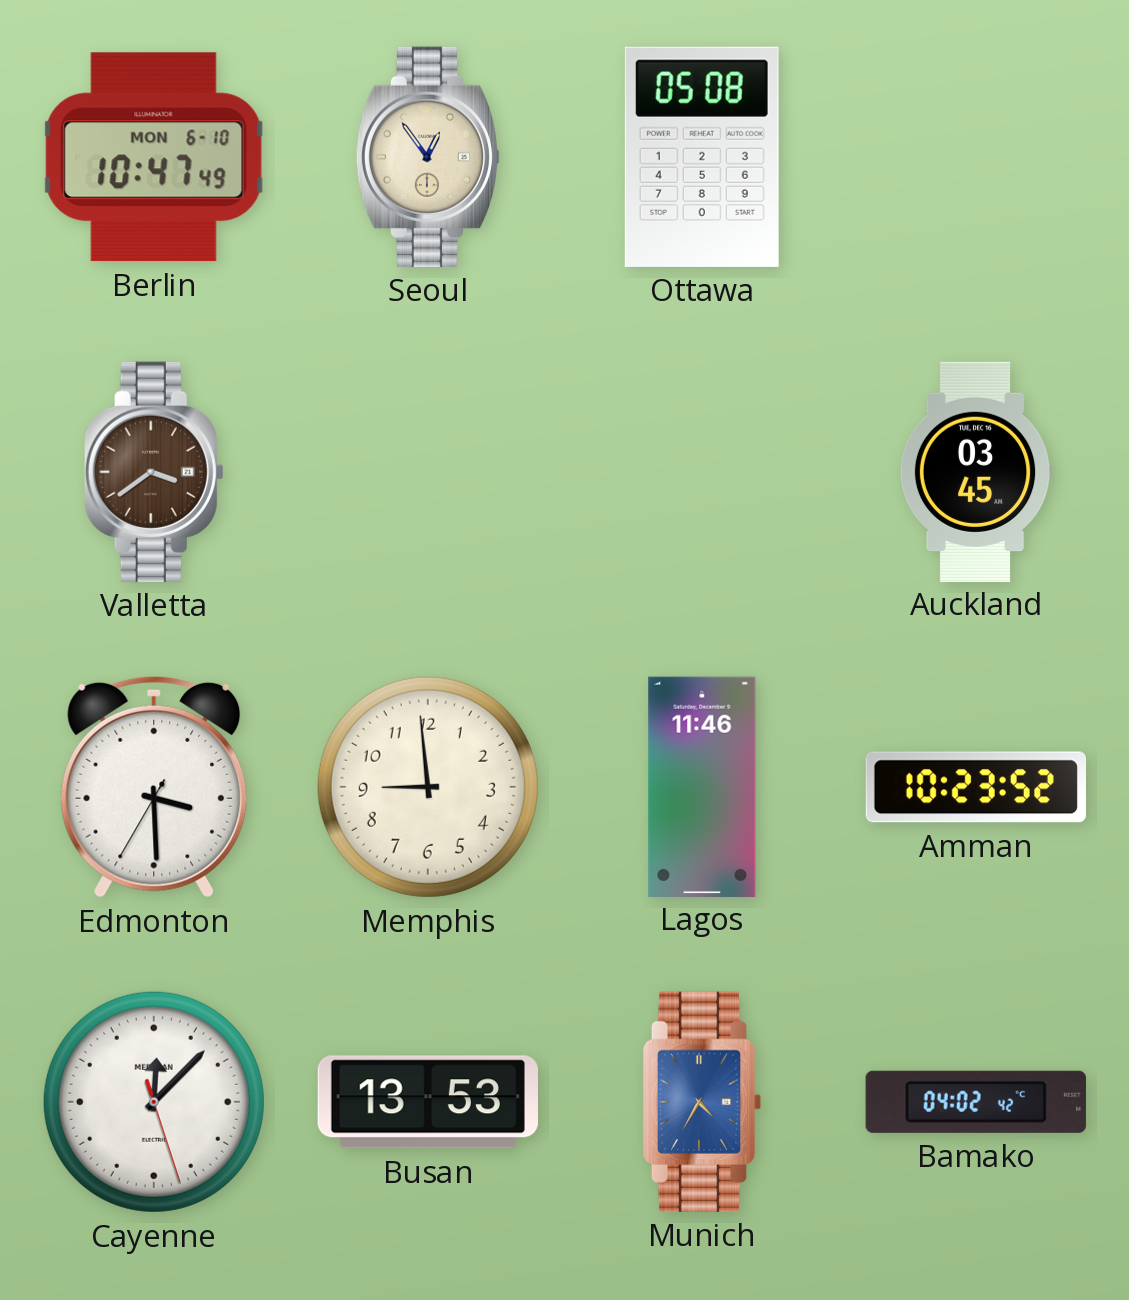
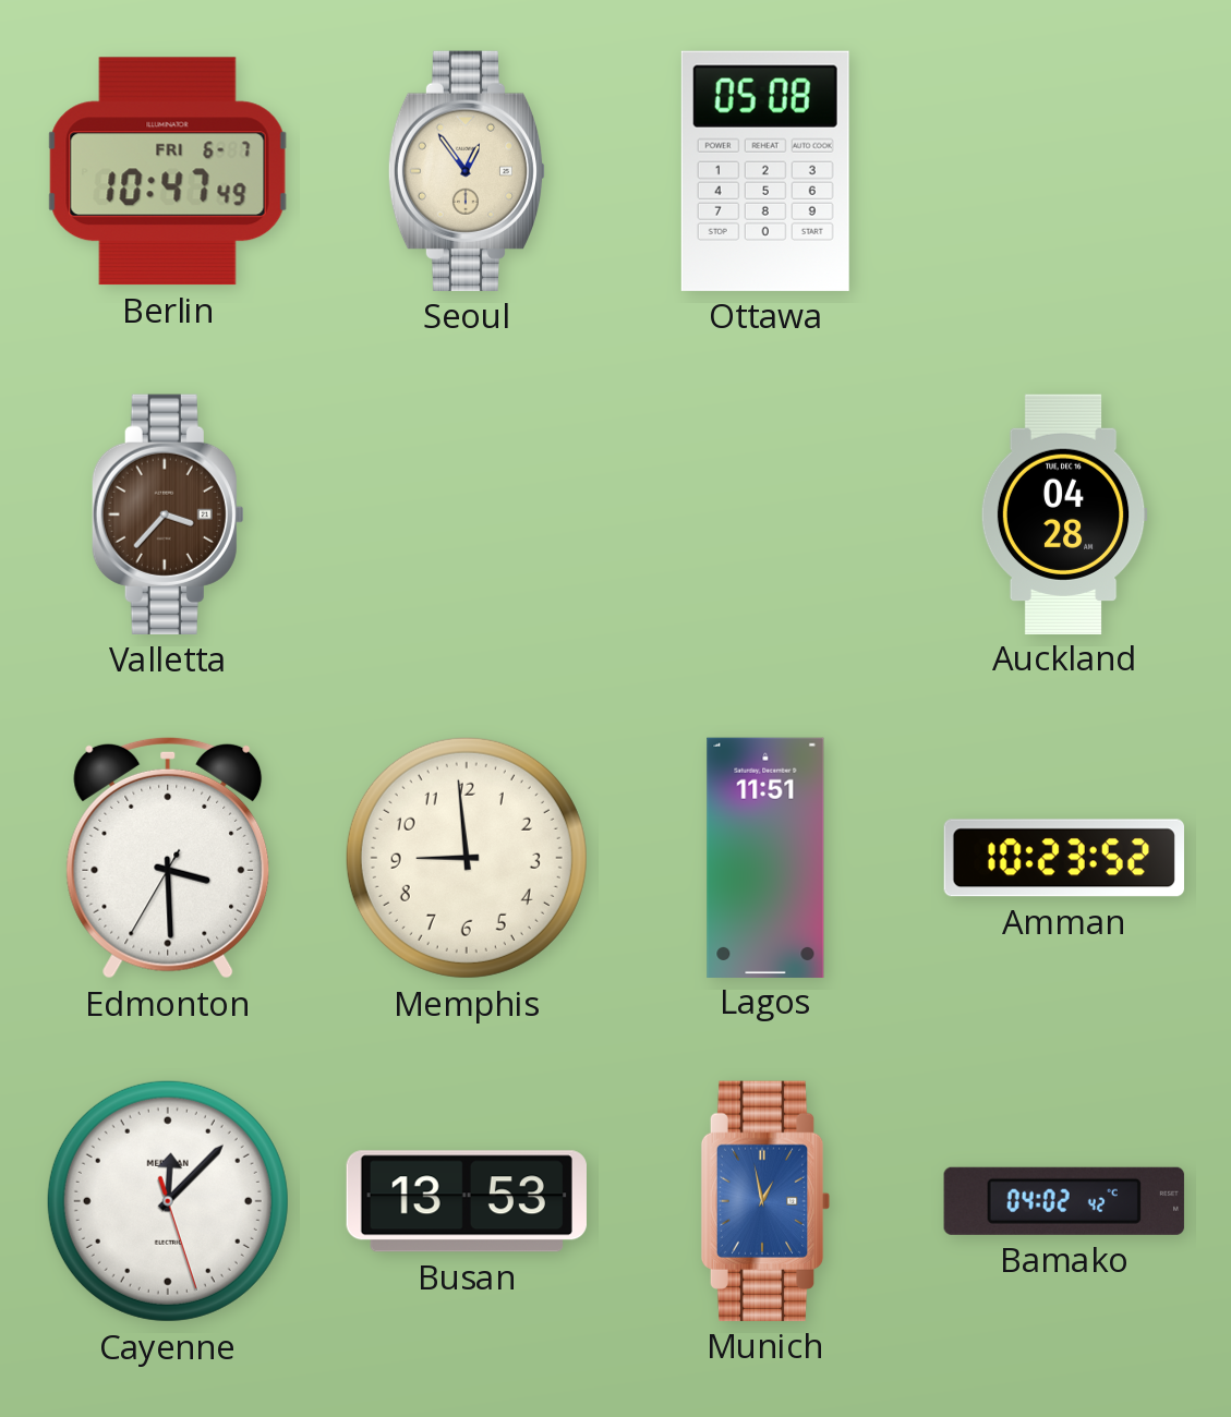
Berlin date: MON 6-10 -> FRI 6-7 (168, 171)
Valletta: 3:39 -> 3:37 (168, 514)
Auckland: 03:45 -> 04:28 (1064, 513)
Lagos: 11:46 -> 11:51 (765, 857)
Munich: 4:35 -> 12:58 (765, 1201)
